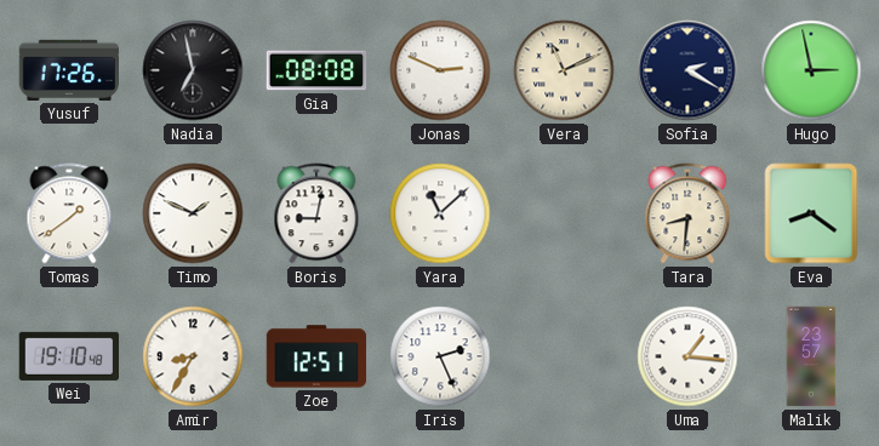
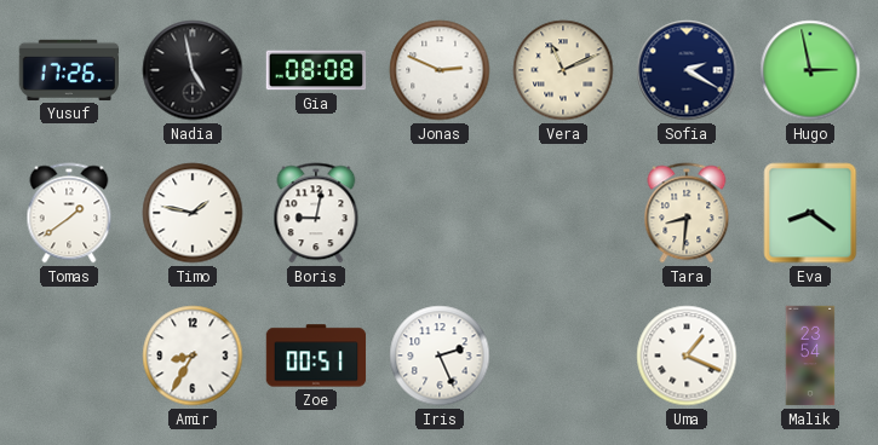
Nadia: 6:58 -> 4:58 (193, 70)
Timo: 1:49 -> 1:47 (193, 213)
Yara: 11:08 -> none (440, 213)
Wei: 19:10 -> none (68, 356)
Zoe: 12:51 -> 00:51 (316, 356)
Uma: 1:16 -> 1:19 (687, 356)
Malik: 23:57 -> 23:54 (810, 356)
